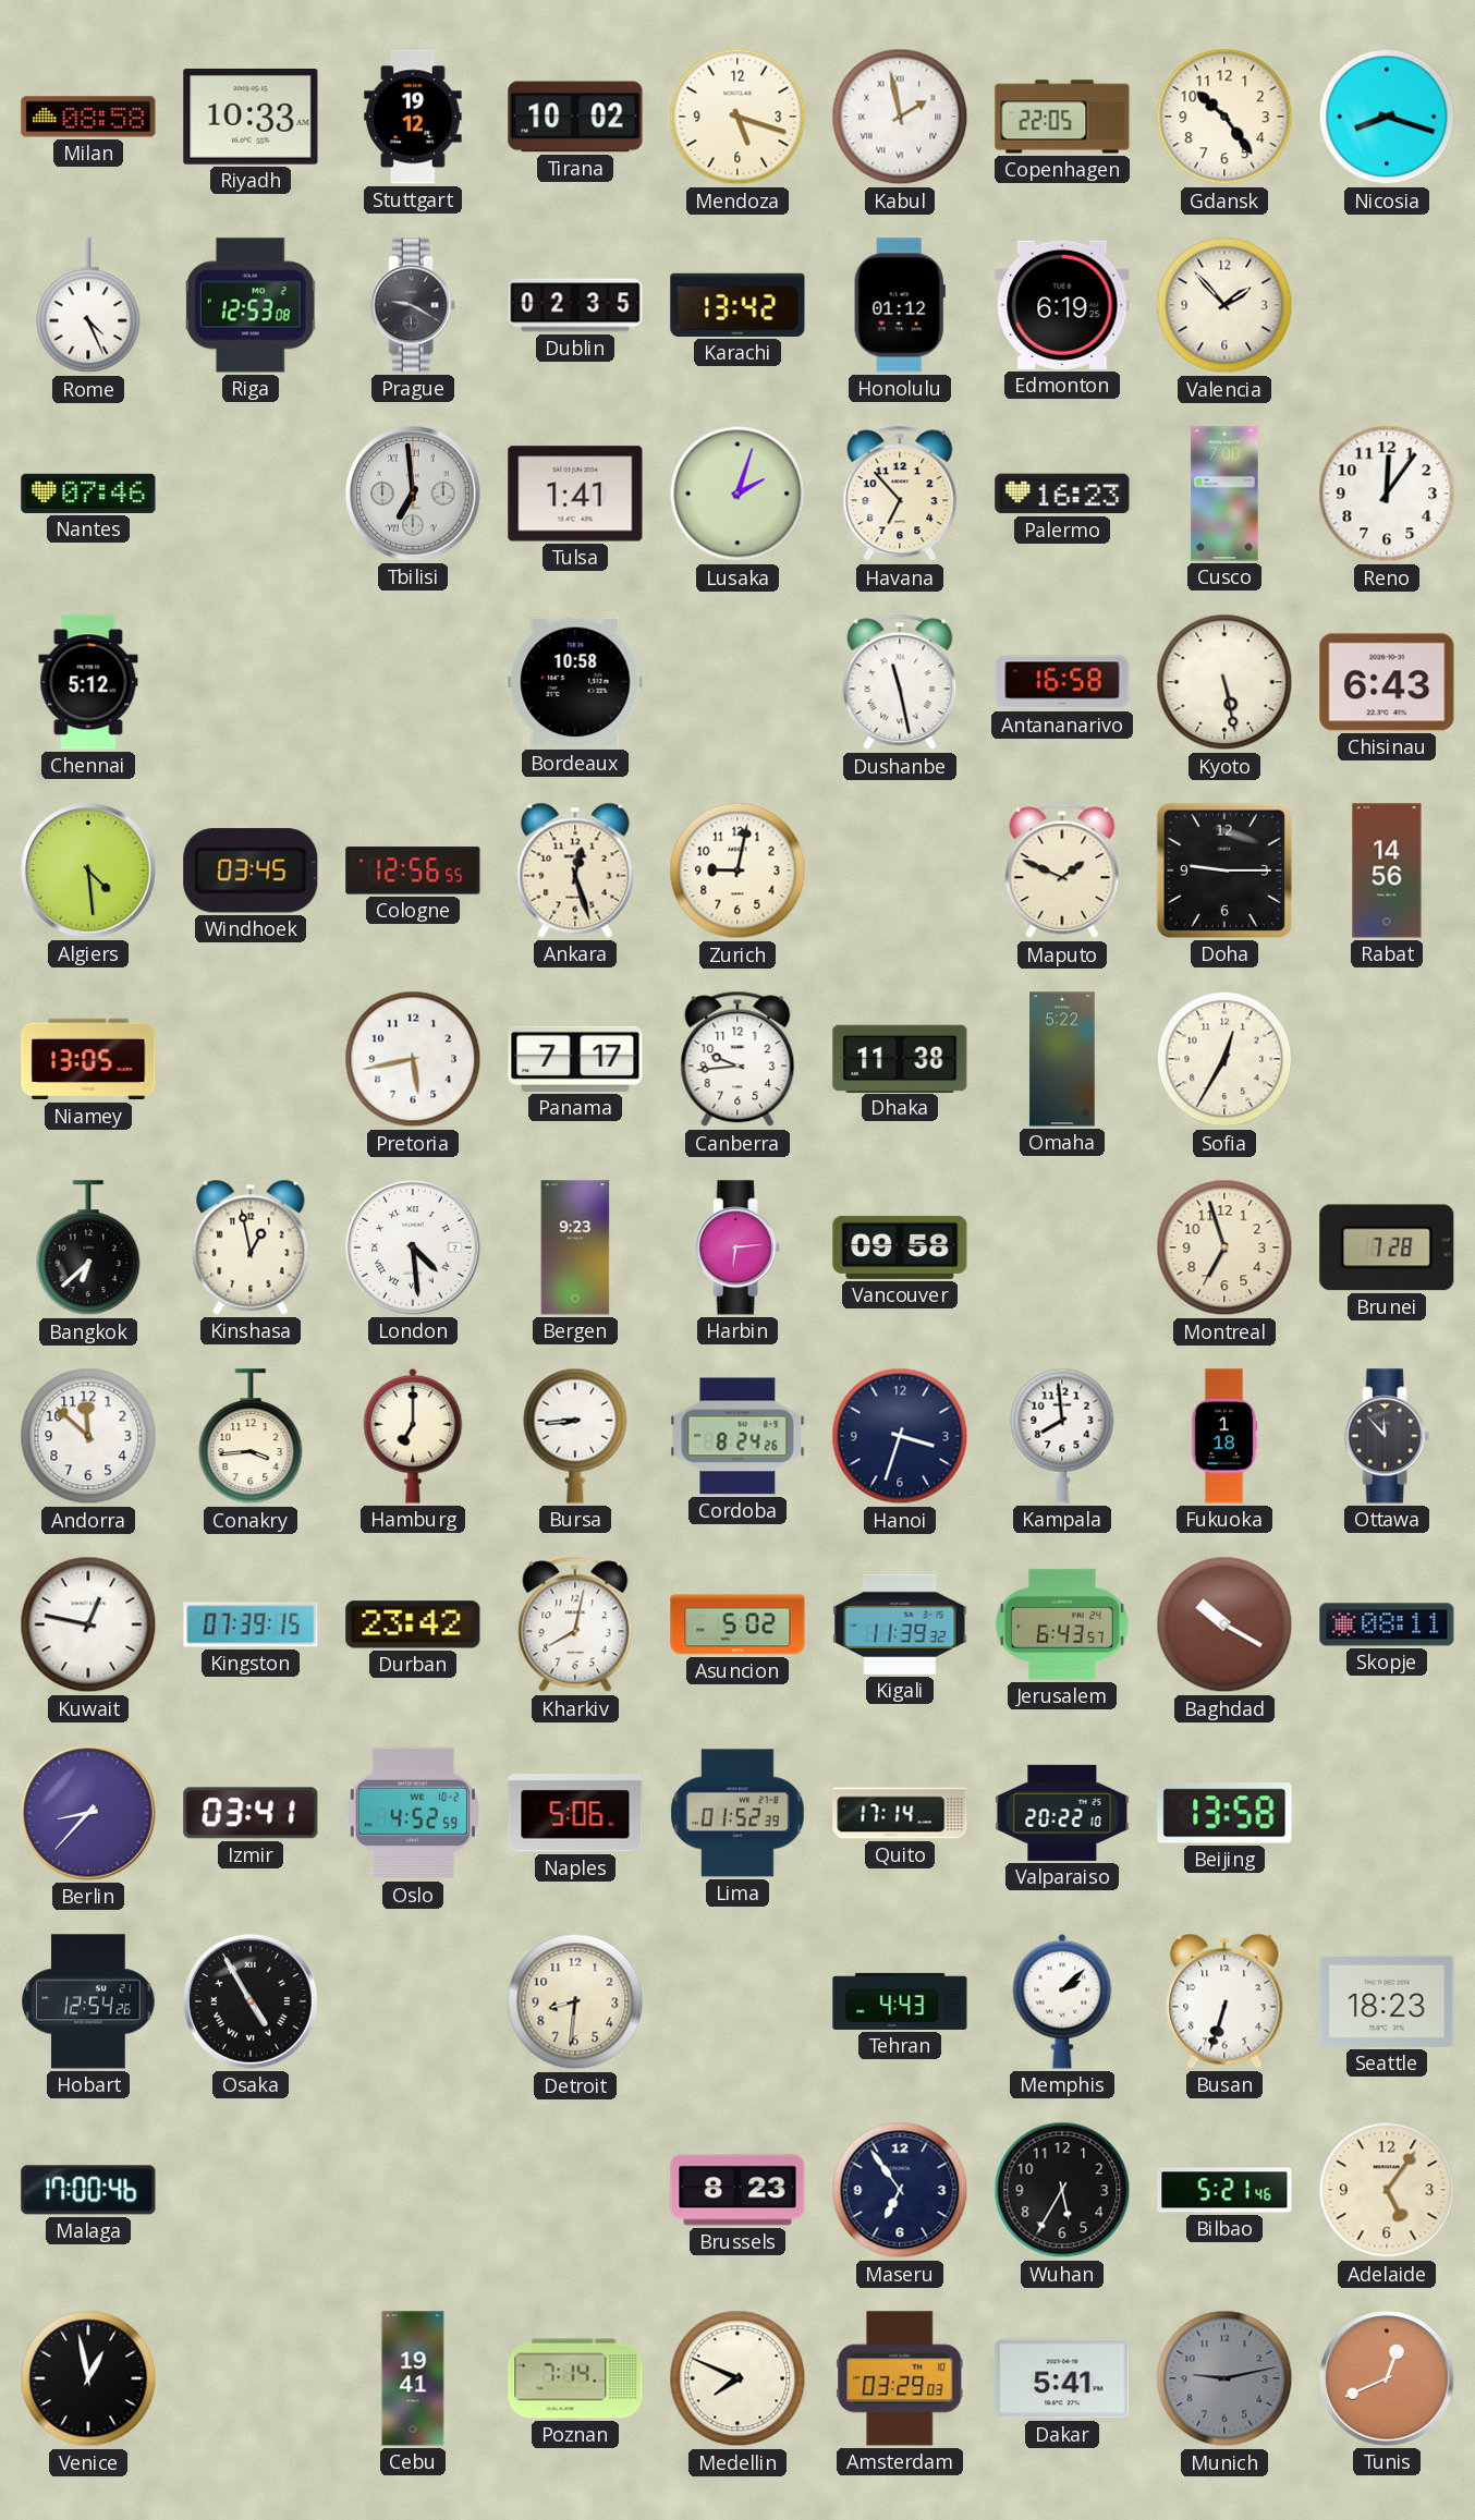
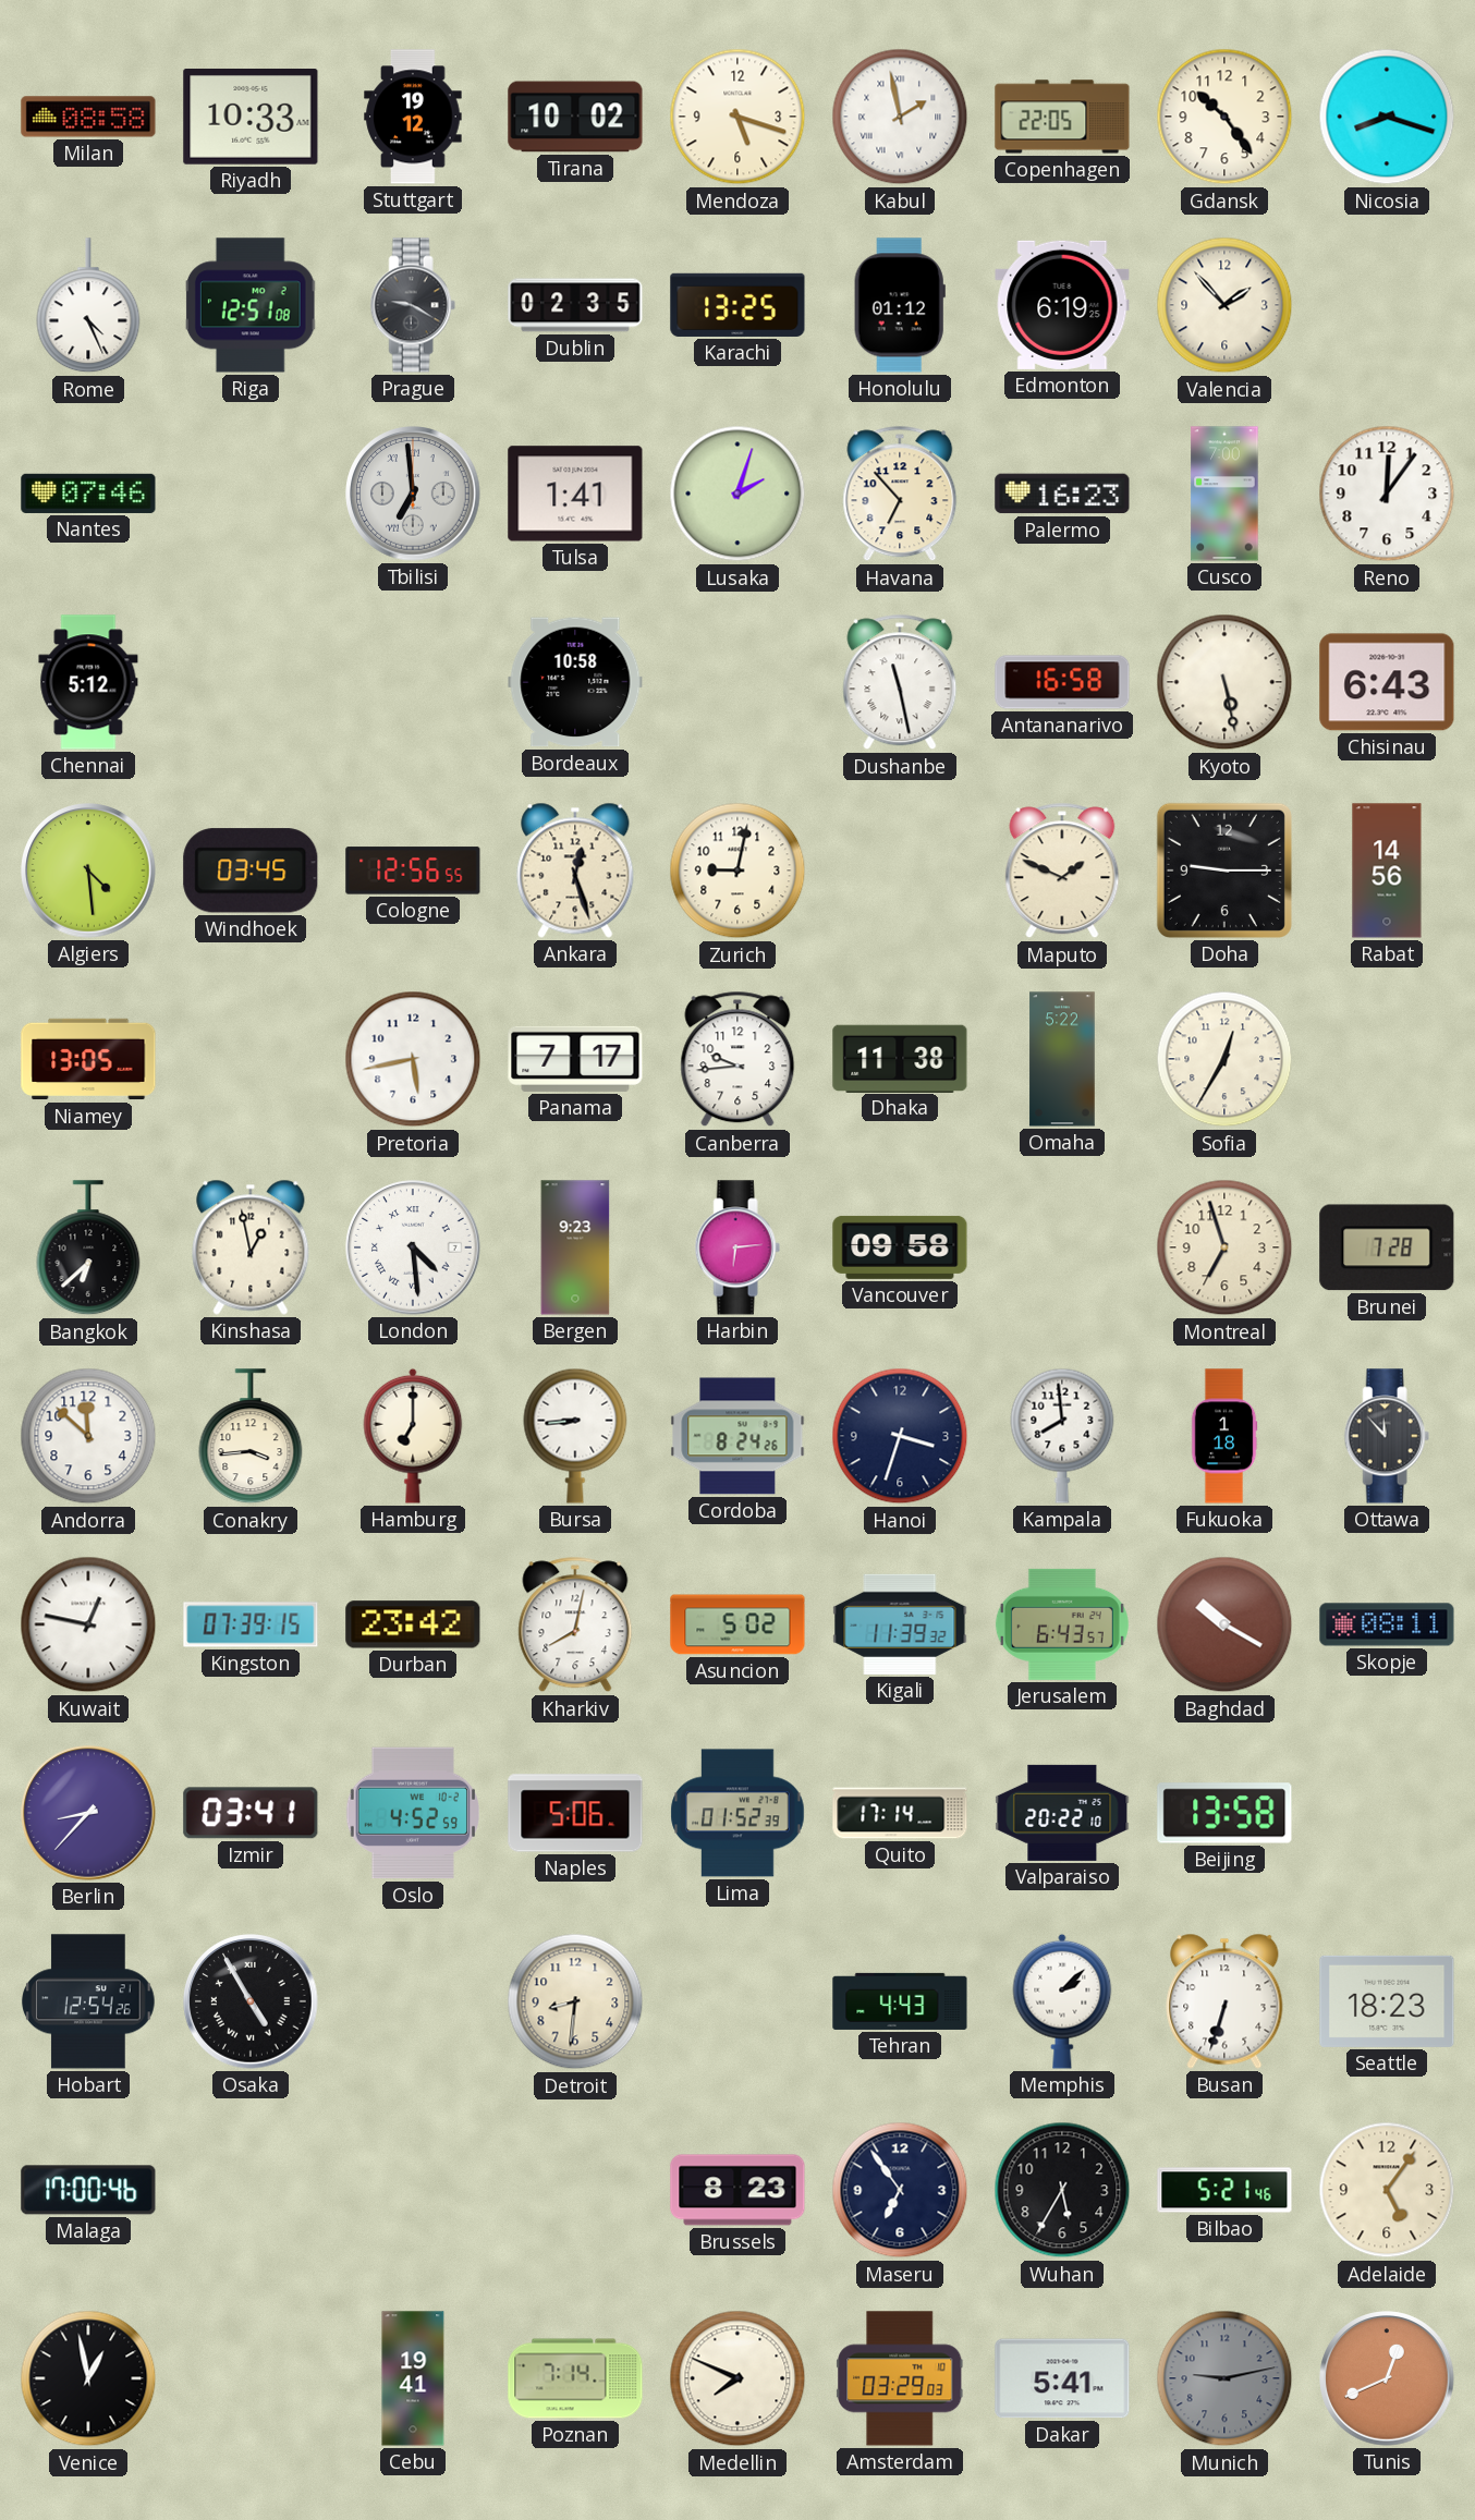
Riga: 12:53 -> 12:51 (251, 305)
Karachi: 13:42 -> 13:25 (737, 305)
